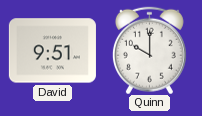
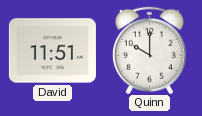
David: 9:51 -> 11:51 (52, 51)
